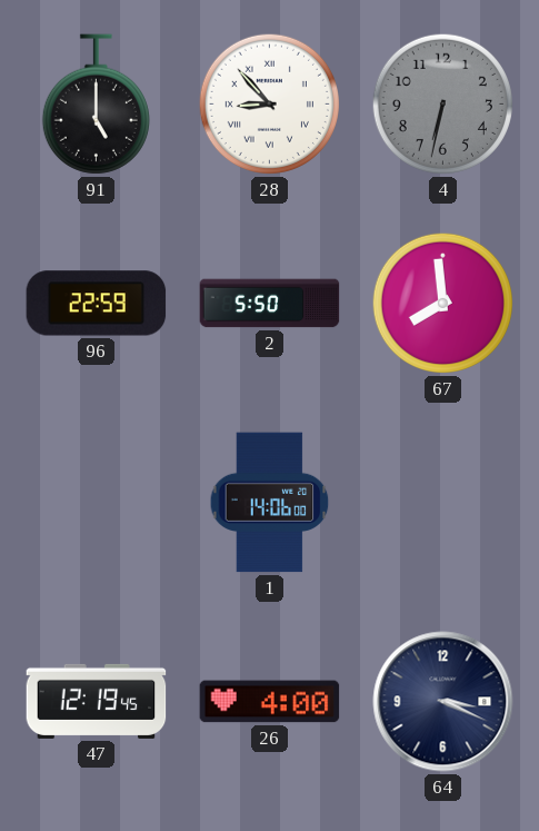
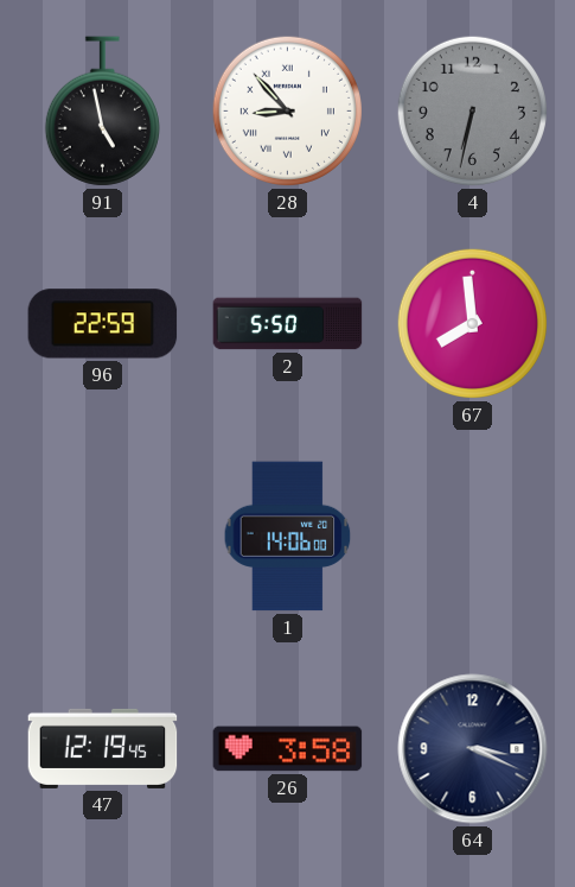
91: 5:00 -> 4:58 (102, 112)
26: 4:00 -> 3:58 (288, 749)
